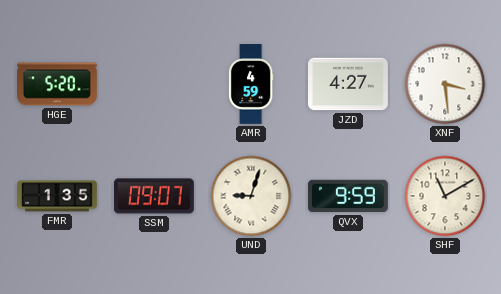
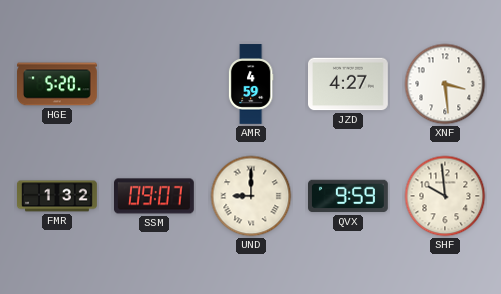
FMR: 1:35 -> 1:32 (58, 196)
UND: 9:03 -> 9:00 (251, 196)
SHF: 11:10 -> 9:59 (445, 196)
